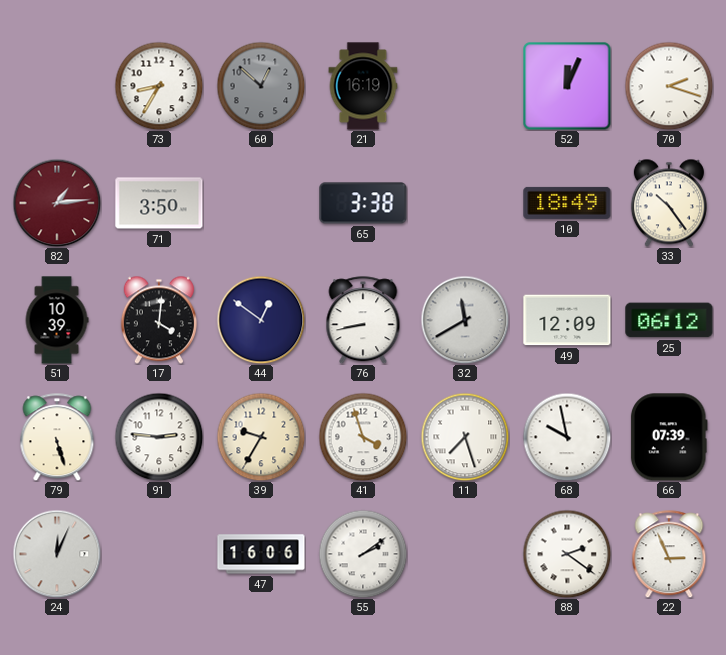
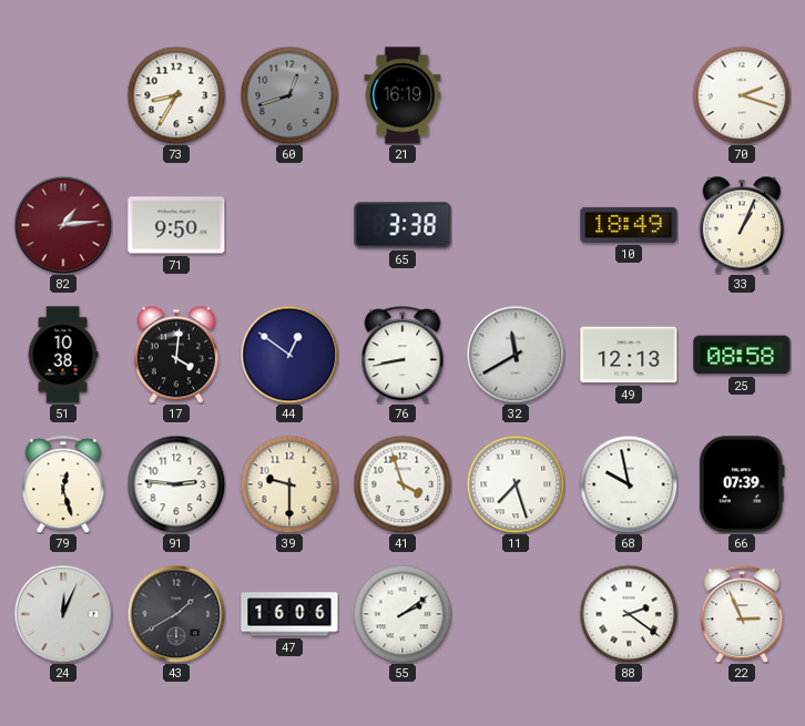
60: 12:52 -> 12:42 (289, 95)
52: 12:04 -> none (567, 86)
71: 3:50 -> 9:50 (176, 225)
33: 10:24 -> 1:04 (742, 225)
51: 10:39 -> 10:38 (63, 355)
49: 12:09 -> 12:13 (629, 355)
25: 06:12 -> 08:58 (742, 355)
79: 5:27 -> 12:27 (63, 484)
39: 9:35 -> 9:30 (289, 484)
43: none -> 1:40 (176, 614)
